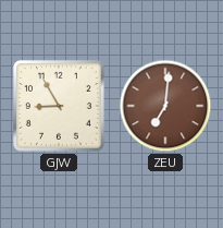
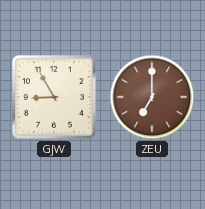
ZEU: 7:01 -> 7:00 (152, 97)
